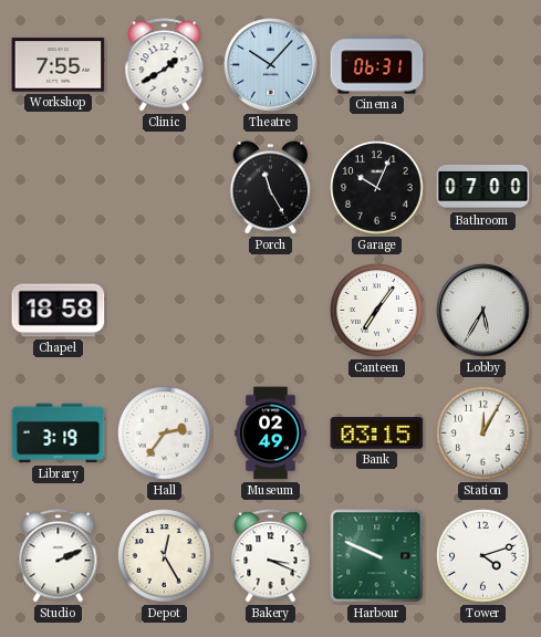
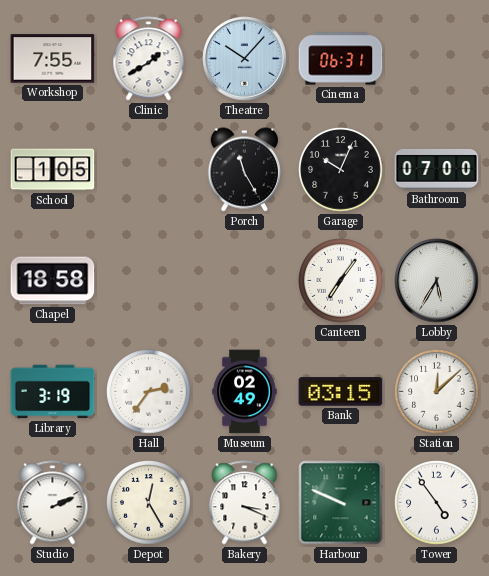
School: none -> 1:05 (53, 170)
Station: 12:05 -> 12:08 (437, 392)
Tower: 4:12 -> 4:54 (437, 503)
